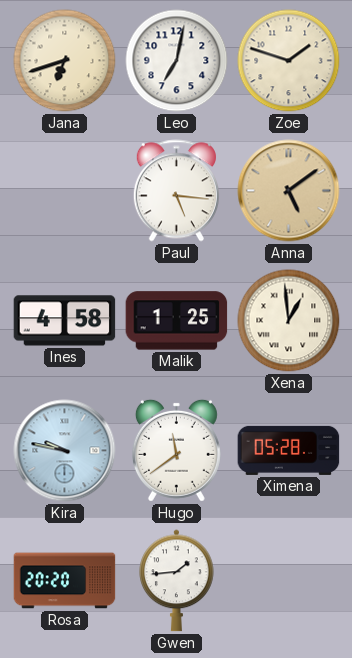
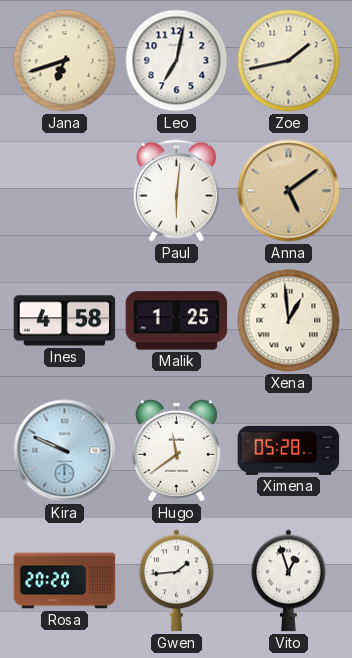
Zoe: 1:48 -> 1:43 (289, 61)
Paul: 5:16 -> 6:01 (176, 191)
Kira: 9:47 -> 9:49 (65, 451)
Vito: none -> 12:57 (289, 581)
